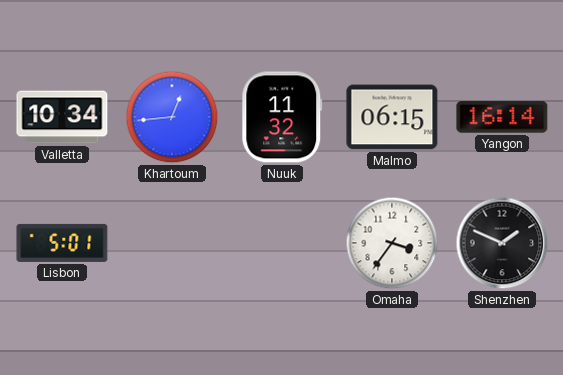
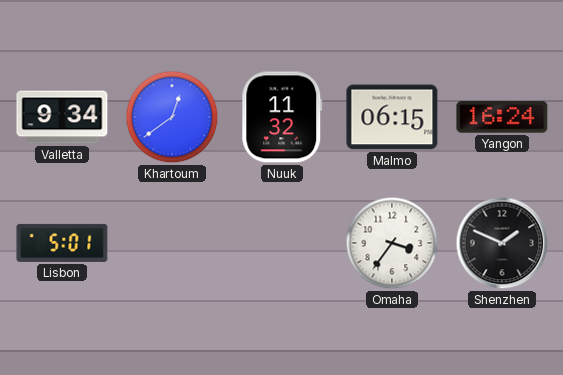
Valletta: 10:34 -> 9:34 (62, 117)
Khartoum: 12:44 -> 12:39 (172, 117)
Yangon: 16:14 -> 16:24 (502, 117)
